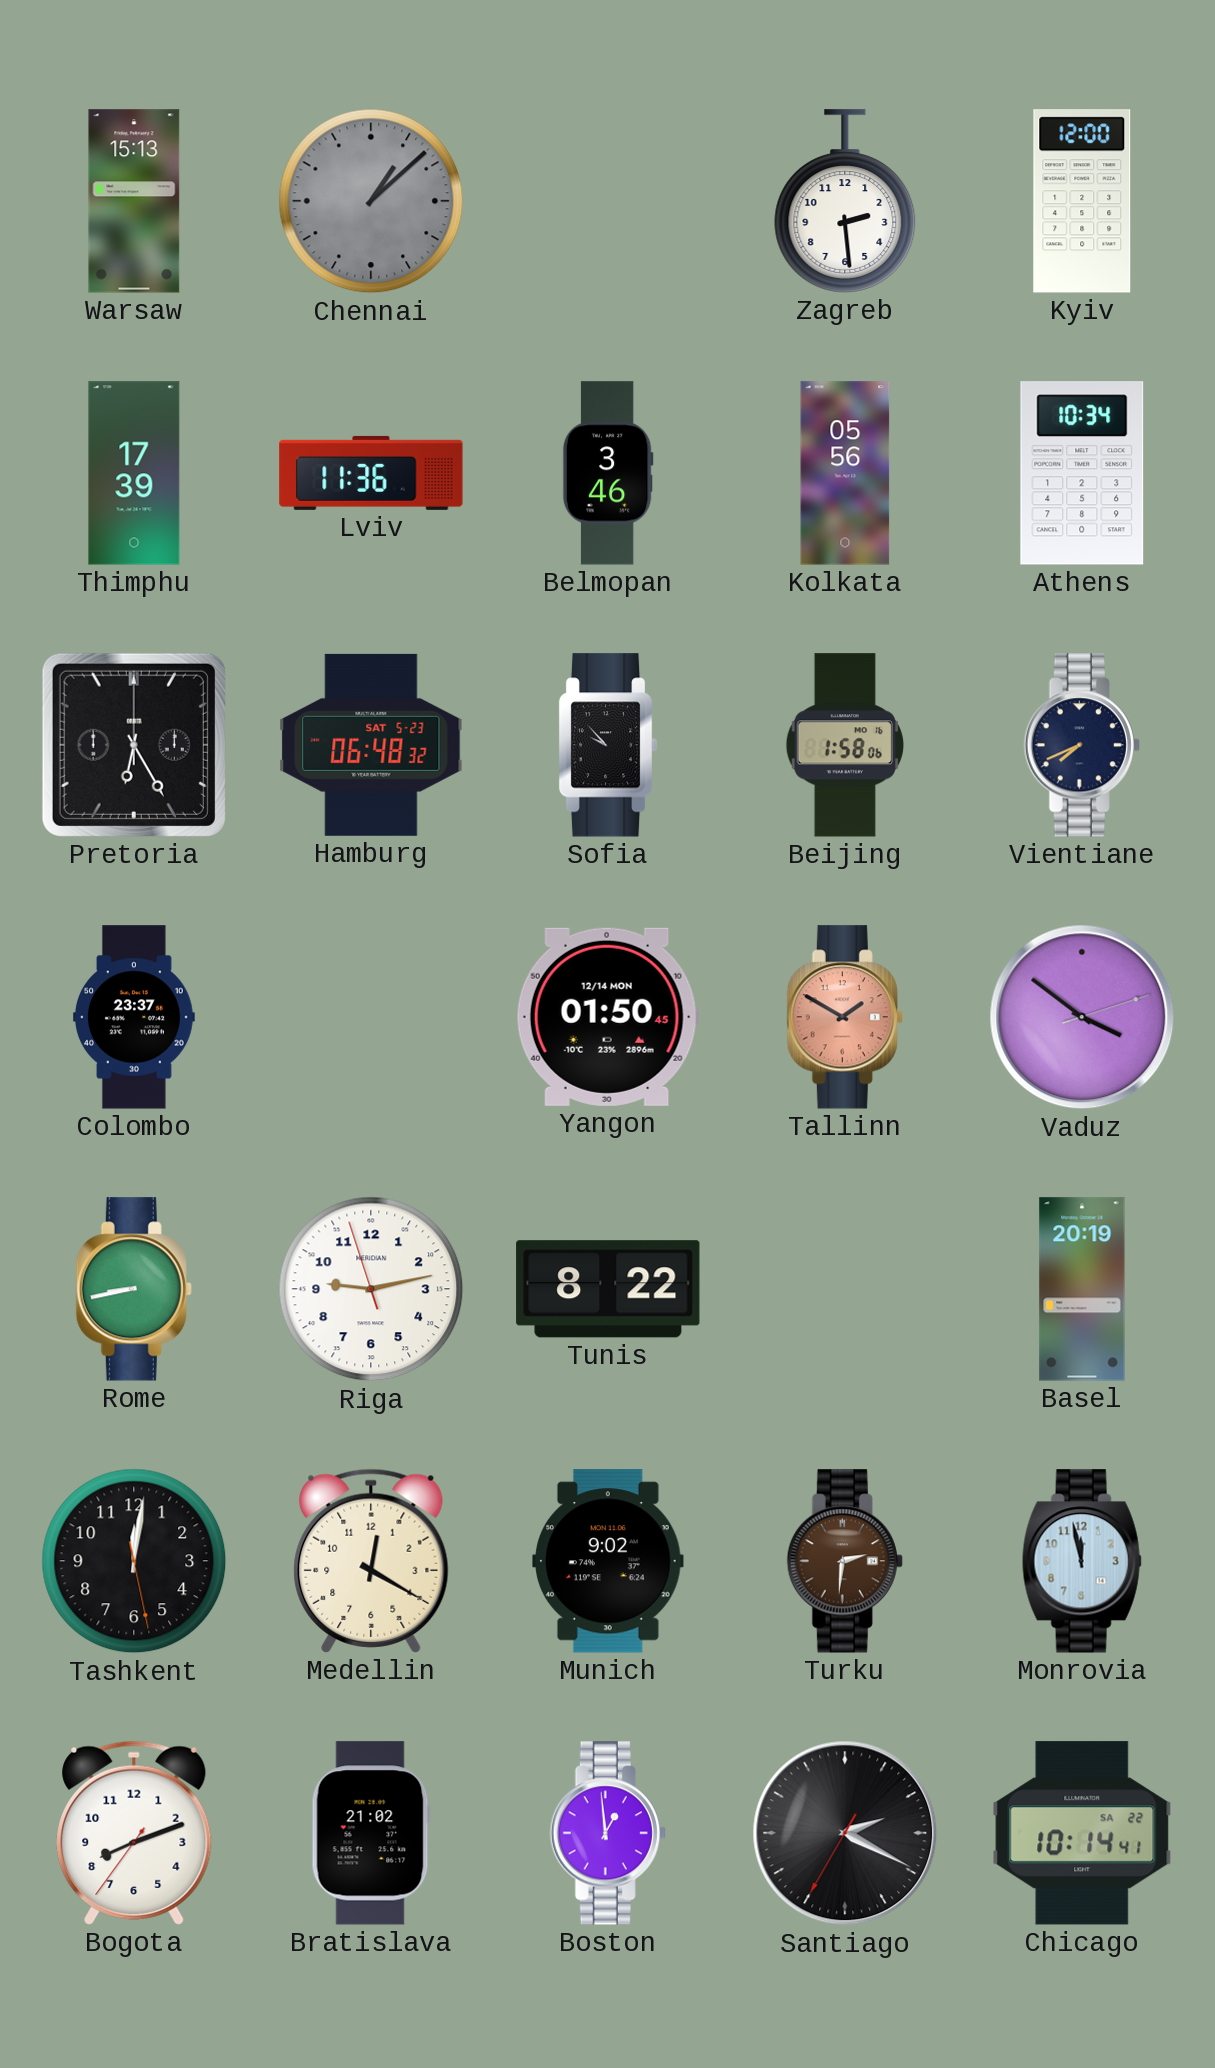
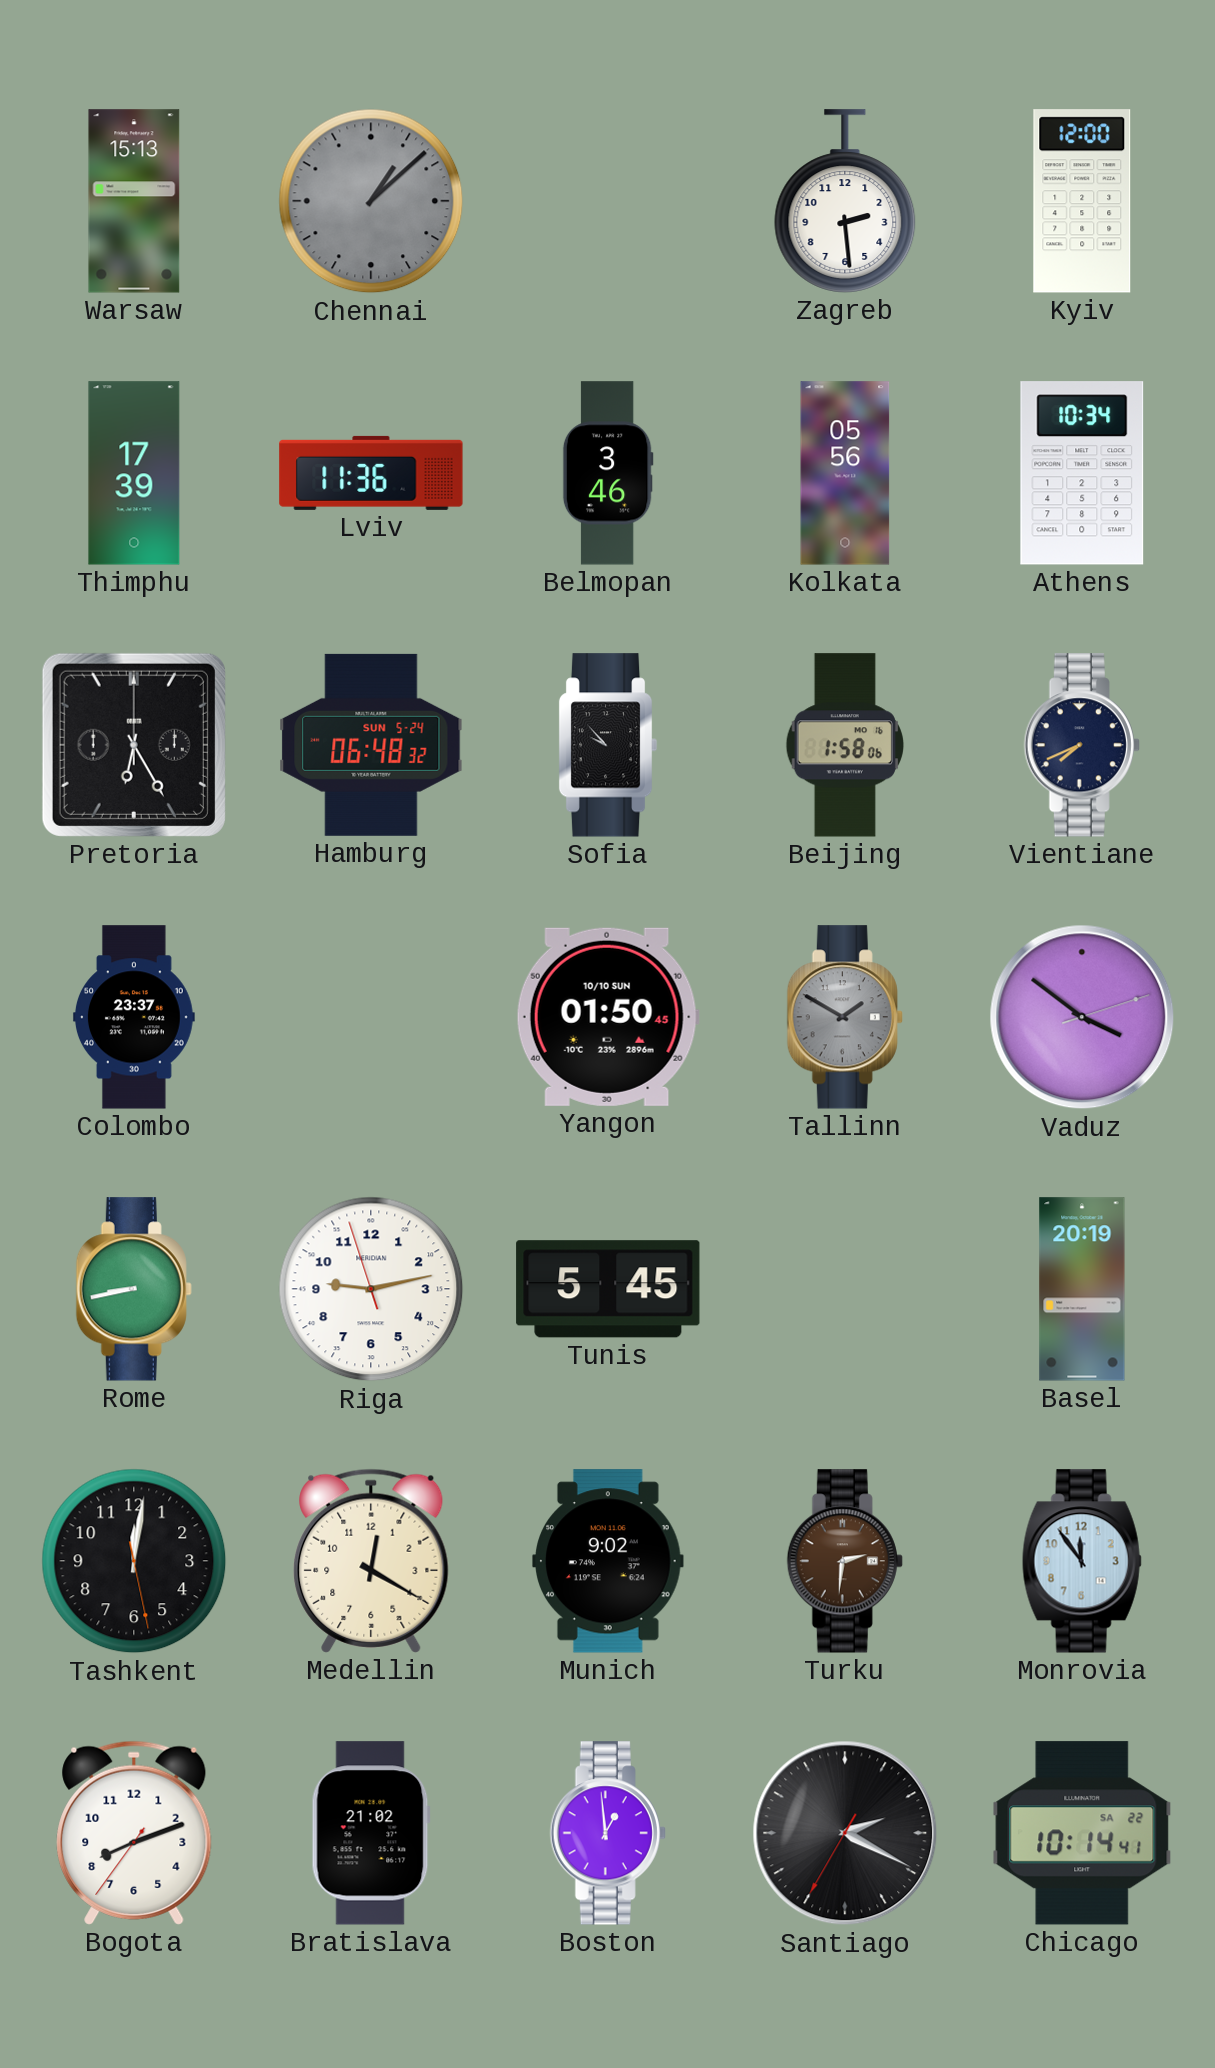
Hamburg date: SAT 5-23 -> SUN 5-24 (371, 745)
Yangon date: 12/14 MON -> 10/10 SUN (608, 1017)
Tallinn dial: salmon -> grey (845, 1017)
Tunis: 8:22 -> 5:45 (608, 1289)
Monrovia: 11:58 -> 11:54 (1082, 1561)
